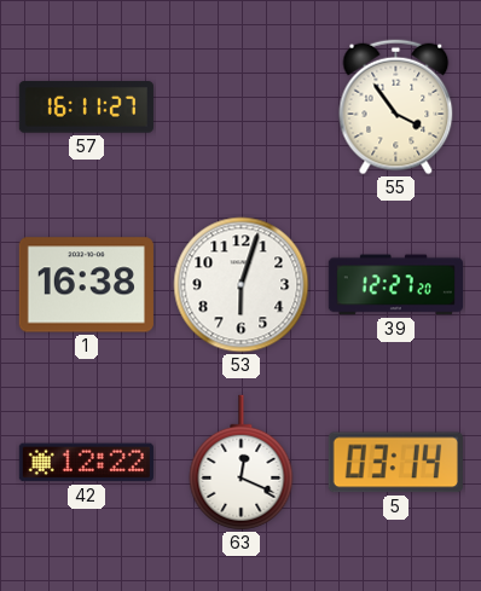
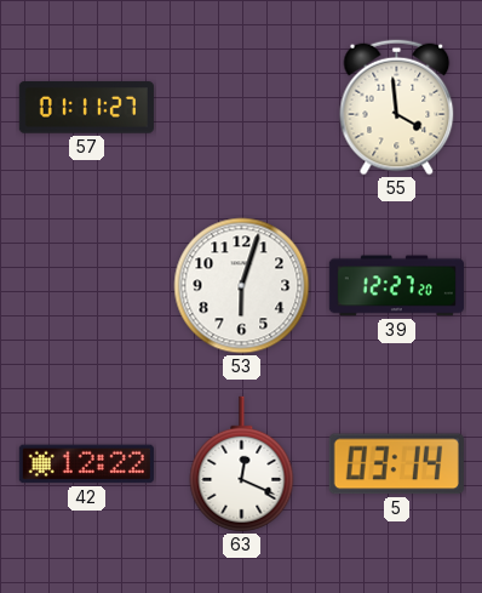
57: 16:11 -> 01:11 (86, 108)
55: 3:54 -> 3:59 (397, 108)
1: 16:38 -> none (86, 285)
